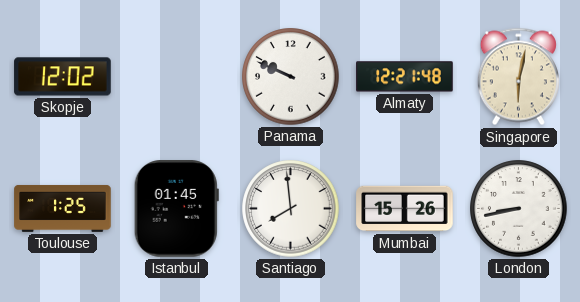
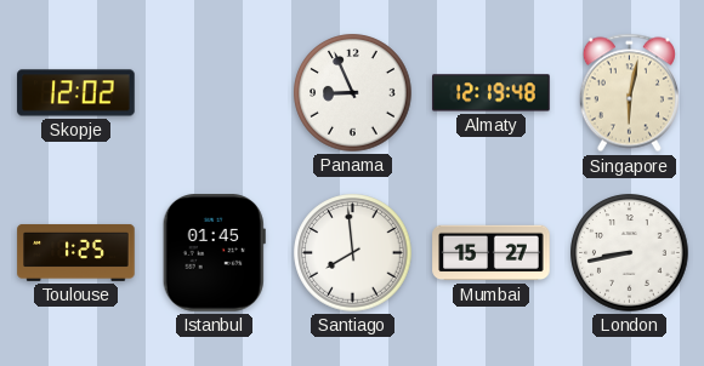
Panama: 9:49 -> 8:56 (353, 93)
Almaty: 12:21 -> 12:19 (492, 93)
Mumbai: 15:26 -> 15:27 (492, 253)
